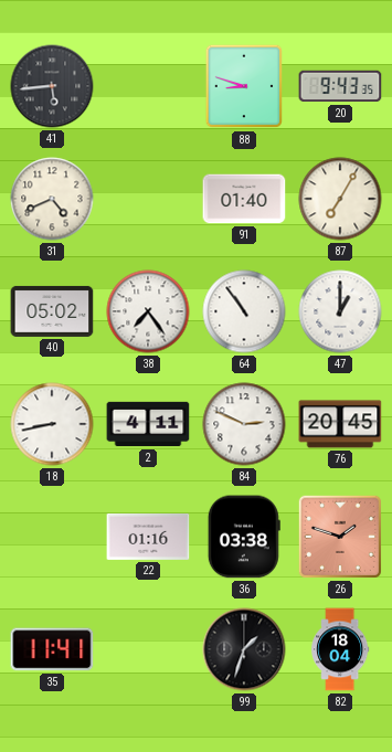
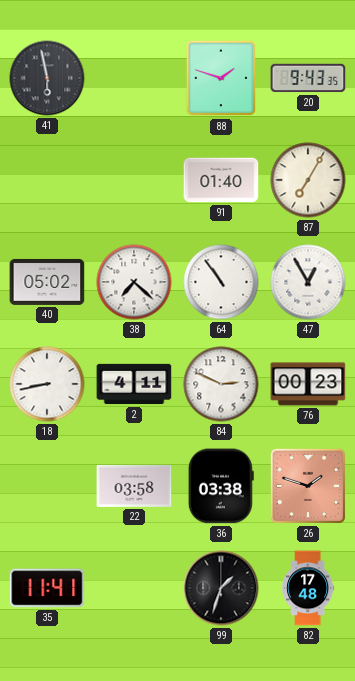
41: 5:44 -> 5:58 (47, 78)
88: 8:48 -> 1:48 (220, 78)
31: 4:41 -> none (52, 199)
38: 7:24 -> 7:22 (134, 282)
47: 1:00 -> 12:55 (308, 282)
76: 20:45 -> 00:23 (308, 384)
22: 01:16 -> 03:58 (134, 486)
82: 18:04 -> 17:48 (308, 588)
